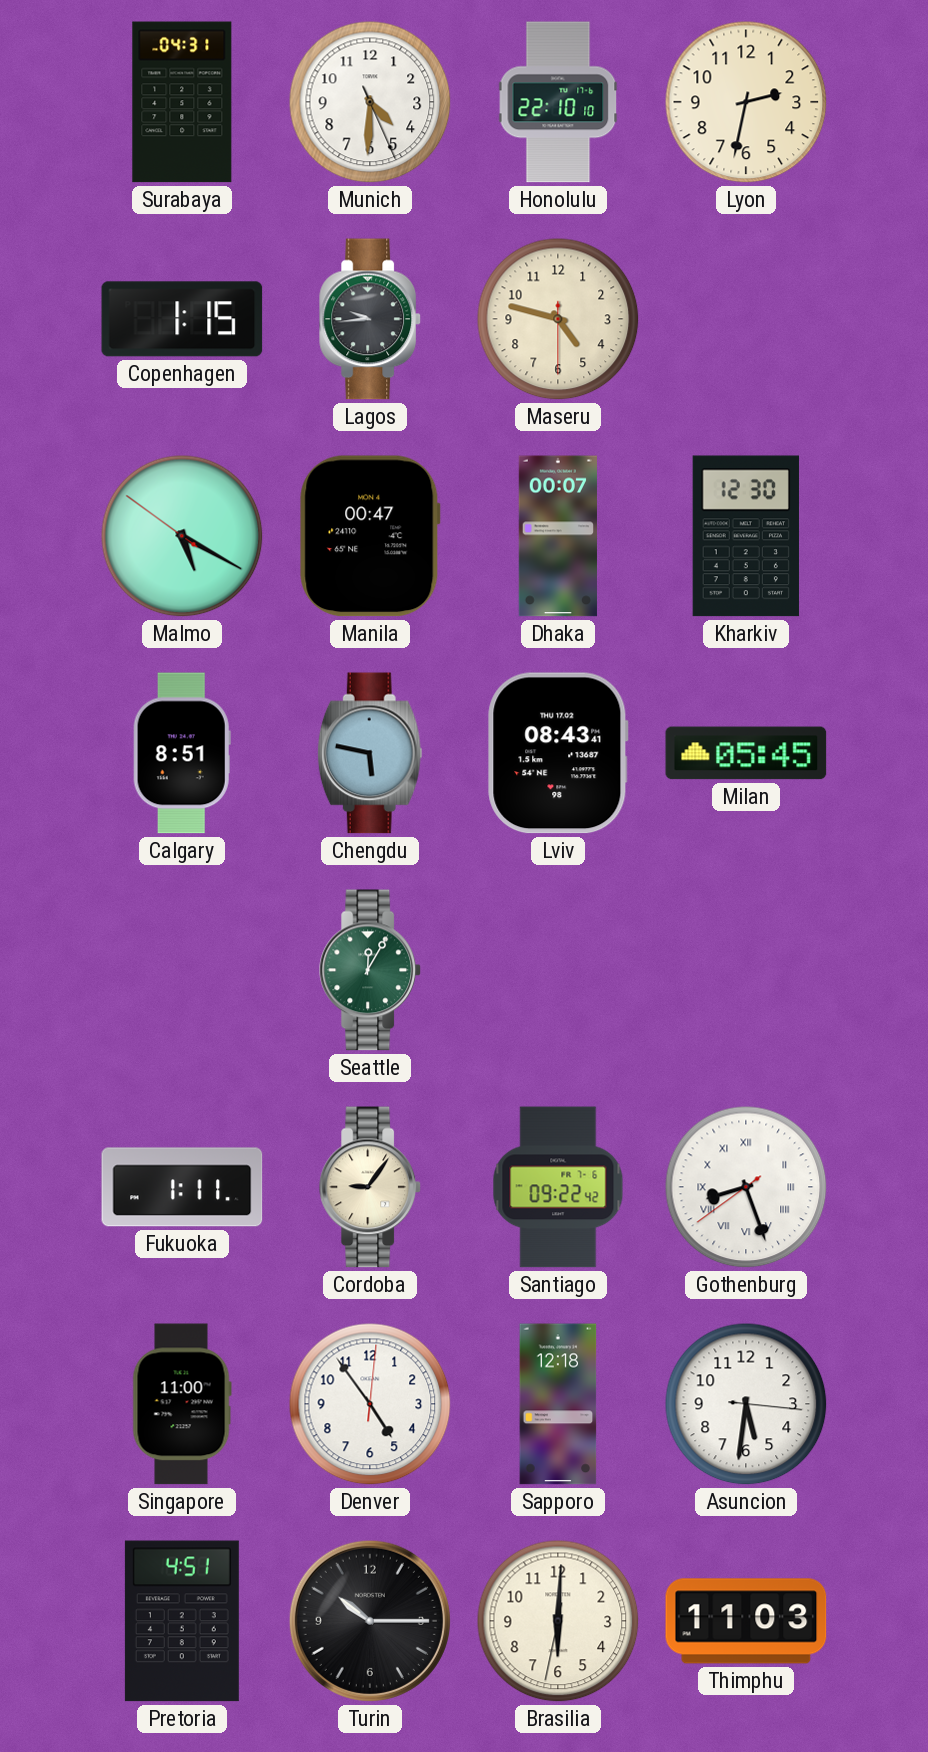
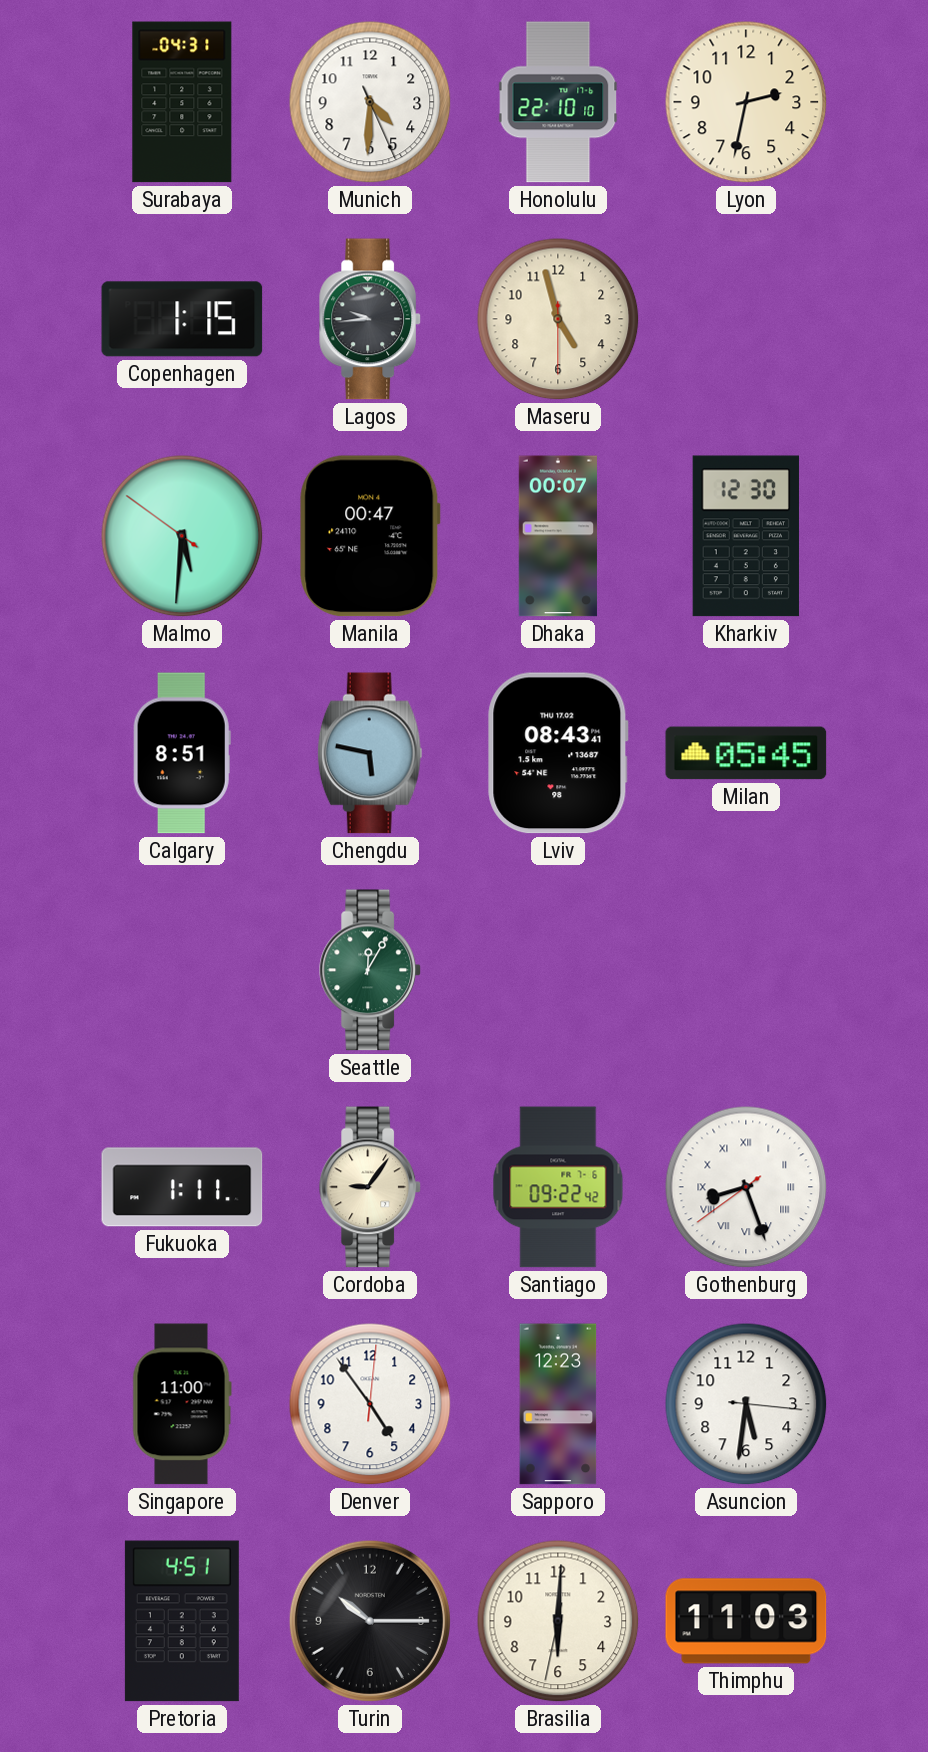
Maseru: 4:47 -> 4:57 (558, 319)
Malmo: 5:19 -> 5:30 (182, 536)
Sapporo: 12:18 -> 12:23 (558, 1404)
